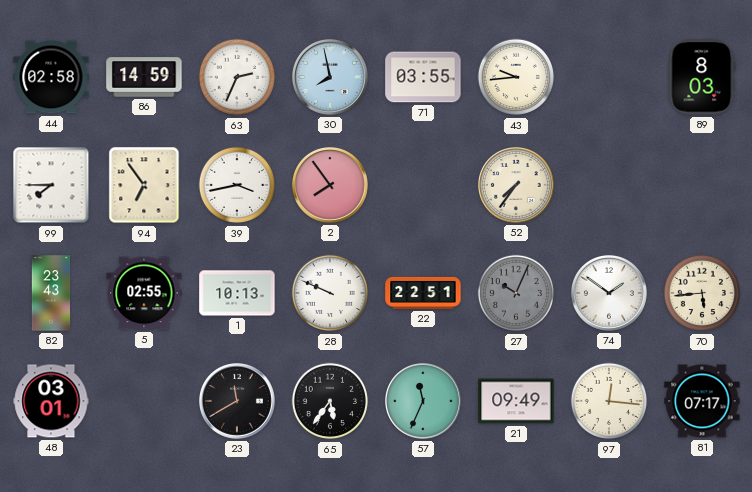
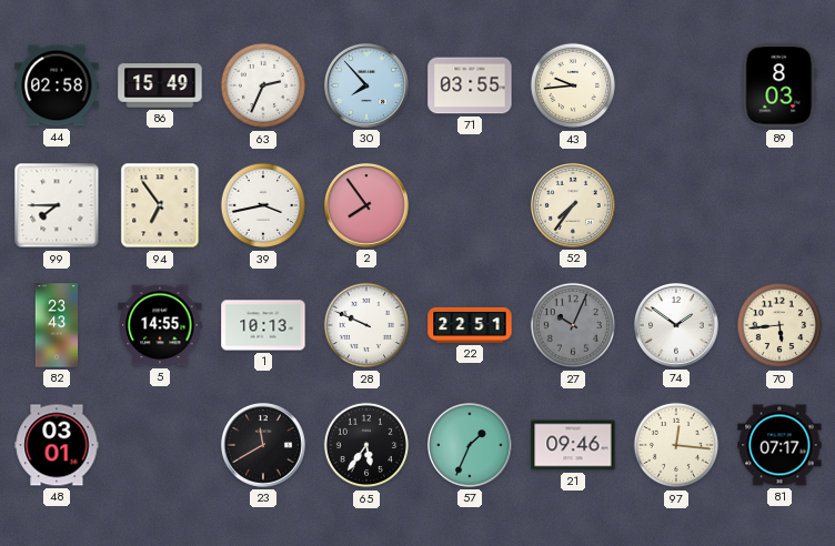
86: 14:59 -> 15:49 (160, 85)
30: 7:58 -> 7:53 (366, 85)
5: 02:55 -> 14:55 (160, 325)
57: 11:34 -> 1:34 (470, 445)
21: 09:49 -> 09:46 (573, 445)
